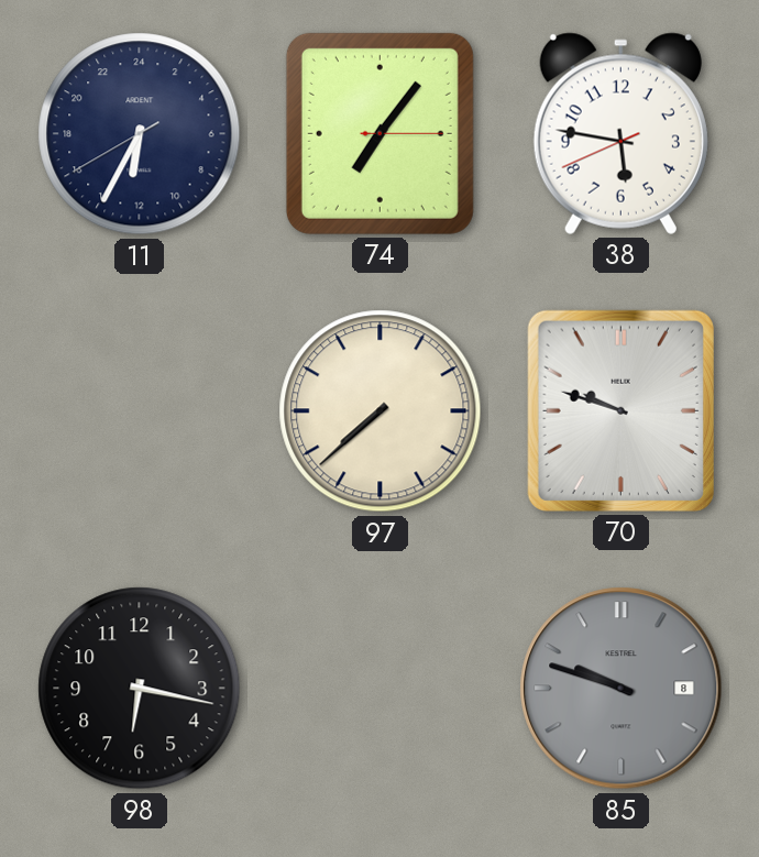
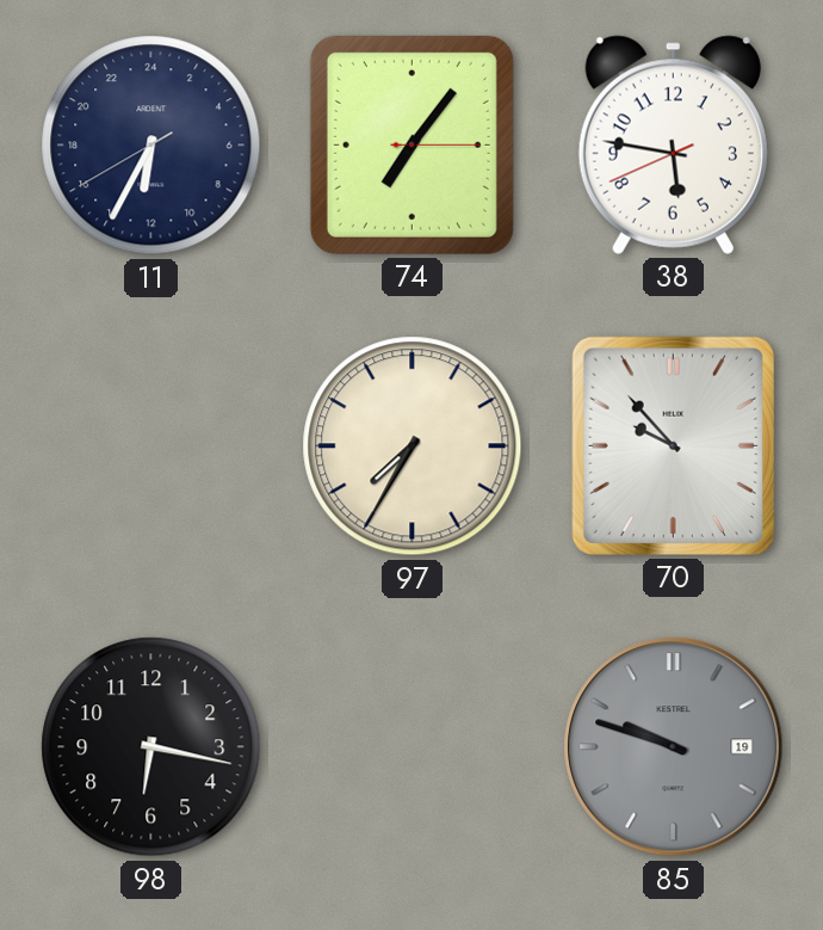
97: 7:38 -> 7:35 (413, 446)
70: 9:48 -> 9:53 (673, 445)
85 date: 8 -> 19 (674, 747)
